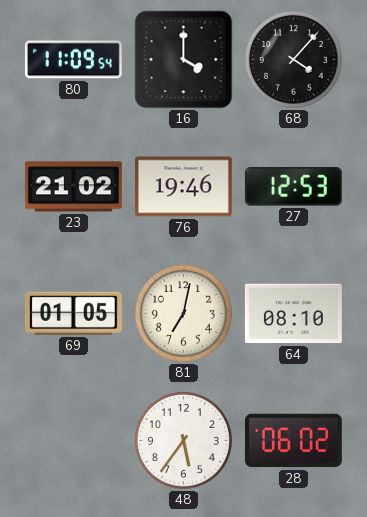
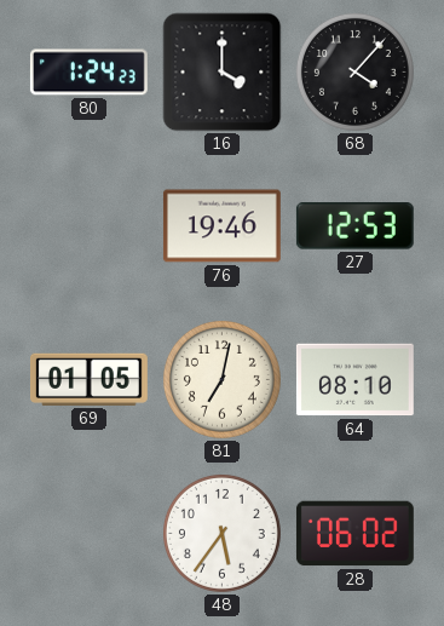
80: 11:09 -> 1:24 (88, 73)
23: 21:02 -> none (73, 187)
